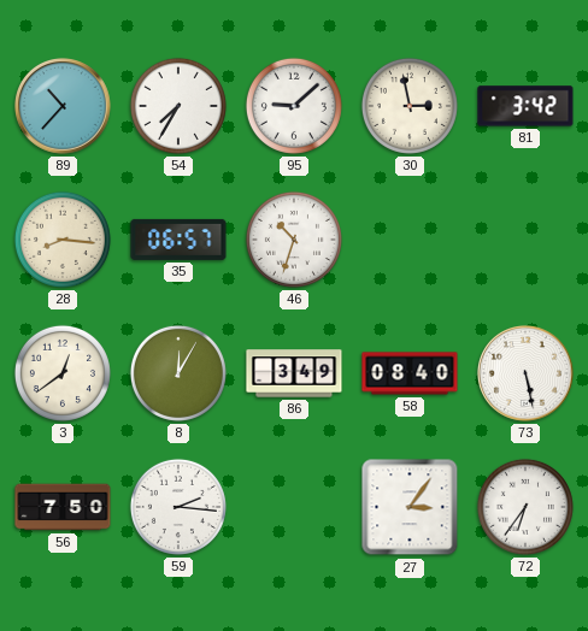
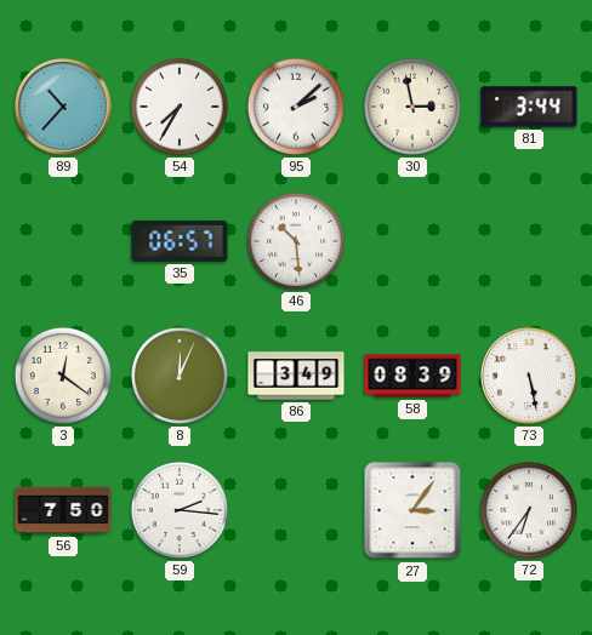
95: 9:08 -> 2:08 (296, 107)
81: 3:42 -> 3:44 (529, 107)
28: 8:16 -> none (63, 240)
46: 10:33 -> 10:29 (296, 241)
3: 12:39 -> 12:21 (63, 376)
8: 12:05 -> 12:04 (180, 376)
58: 08:40 -> 08:39 (412, 376)
